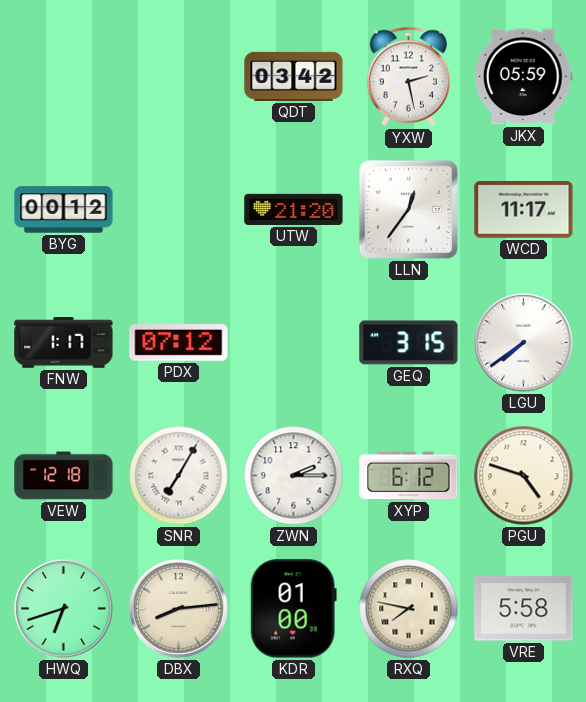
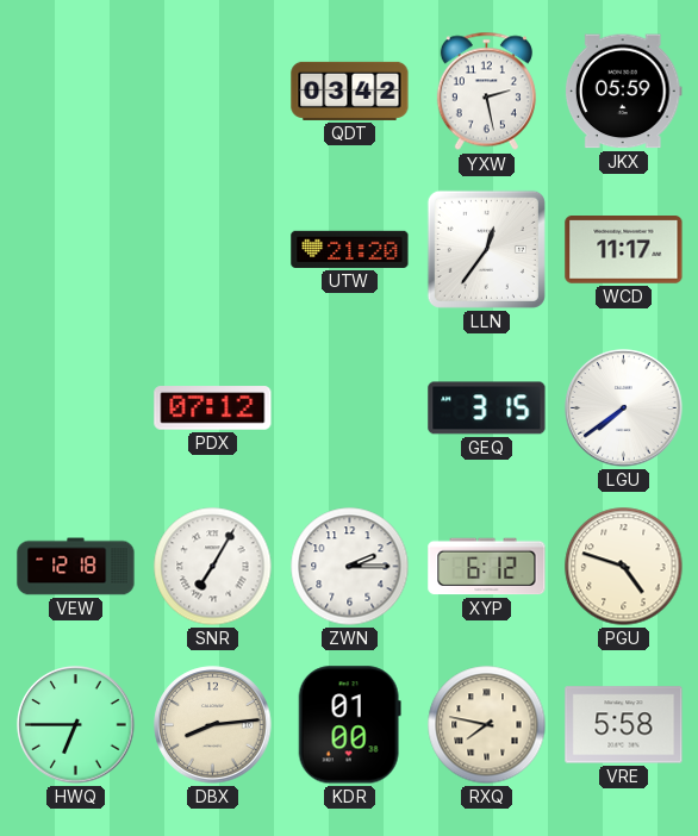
BYG: 00:12 -> none (64, 210)
FNW: 1:17 -> none (64, 343)
HWQ: 6:42 -> 6:45 (76, 725)
